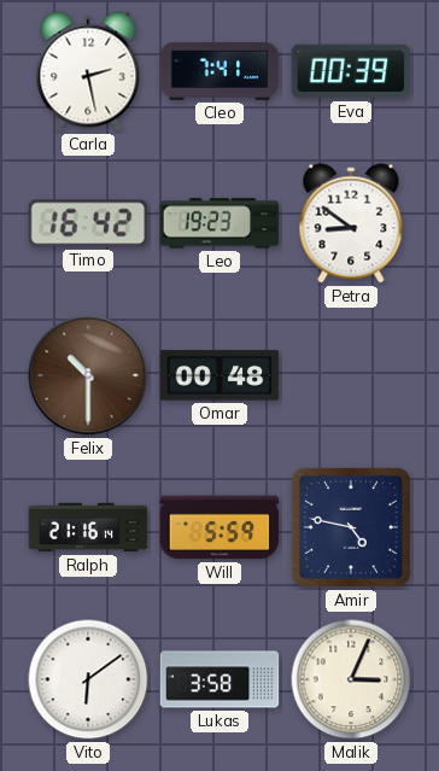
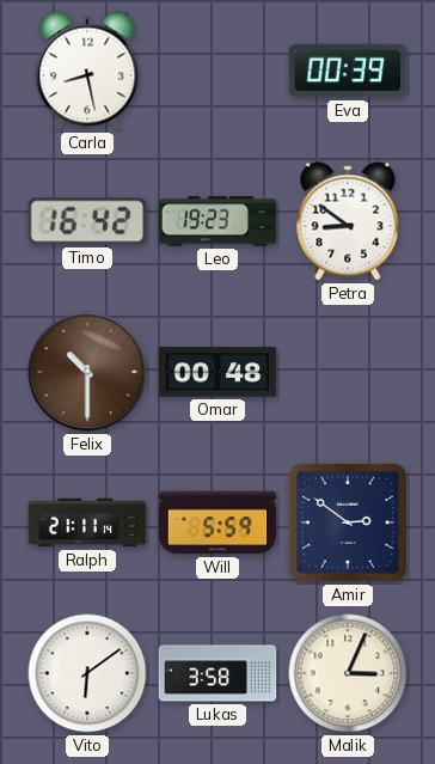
Carla: 2:28 -> 8:28 (87, 71)
Cleo: 7:41 -> none (219, 71)
Ralph: 21:16 -> 21:11 (87, 522)
Amir: 4:47 -> 2:51 (348, 522)
